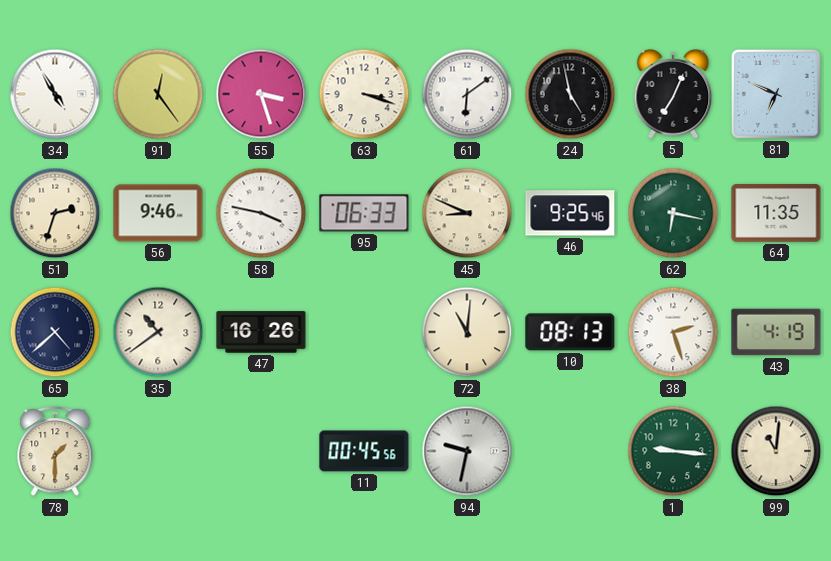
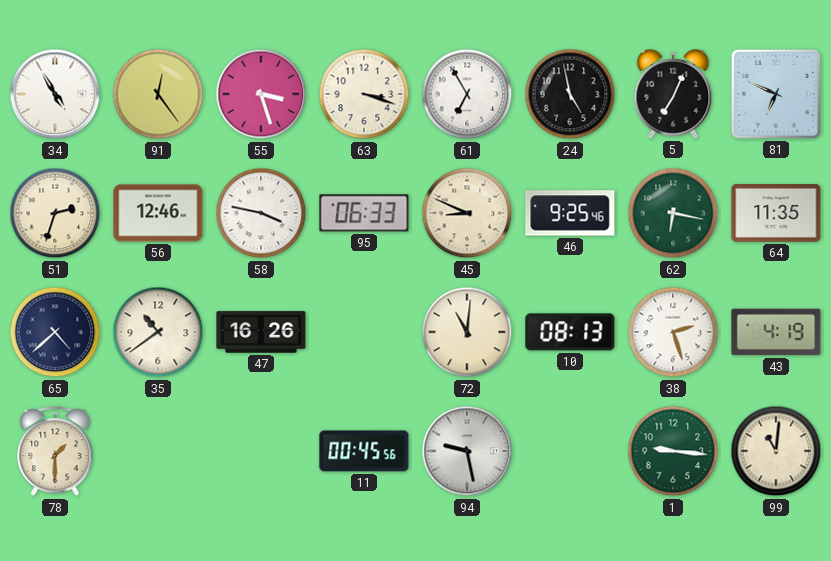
61: 6:09 -> 6:55 (467, 94)
56: 9:46 -> 12:46 (158, 213)
94: 9:32 -> 9:28 (467, 451)
